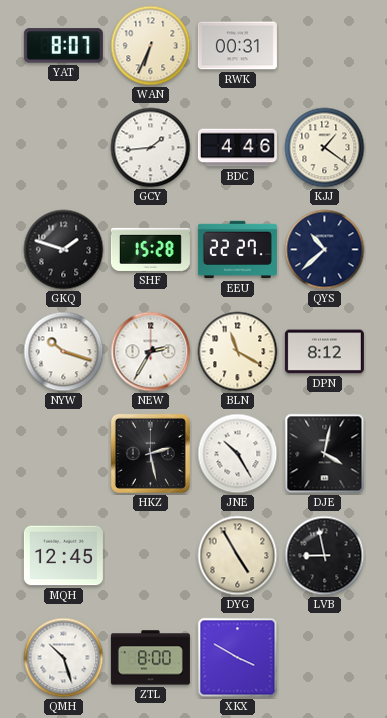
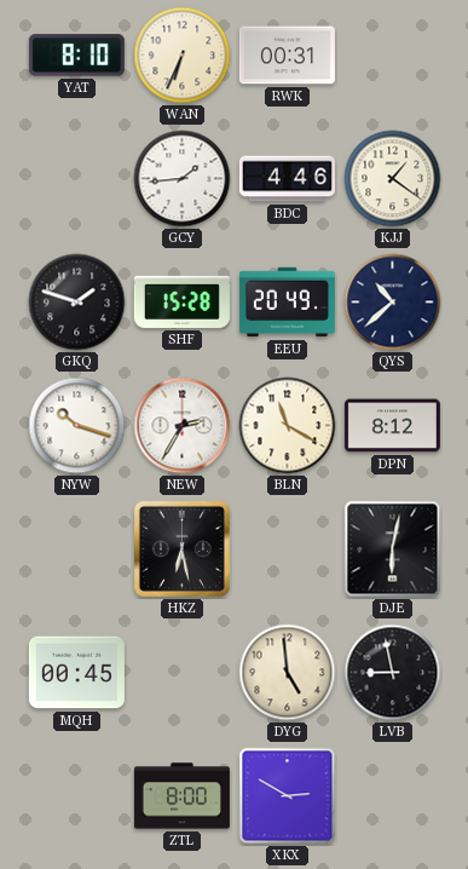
YAT: 8:07 -> 8:10 (76, 56)
EEU: 22:27 -> 20:49 (287, 303)
HKZ: 2:28 -> 6:28 (181, 548)
JNE: 10:25 -> none (238, 454)
DJE: 4:02 -> 6:02 (393, 549)
MQH: 12:45 -> 00:45 (76, 673)
DYG: 4:55 -> 4:59 (288, 673)
QMH: 10:27 -> none (64, 658)
XKX: 3:50 -> 2:50 (288, 796)
